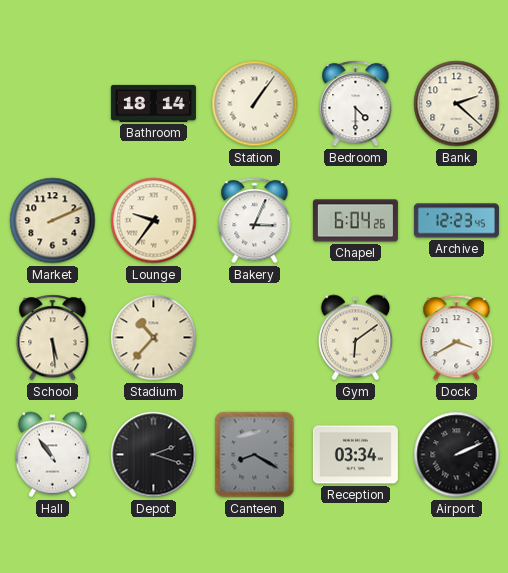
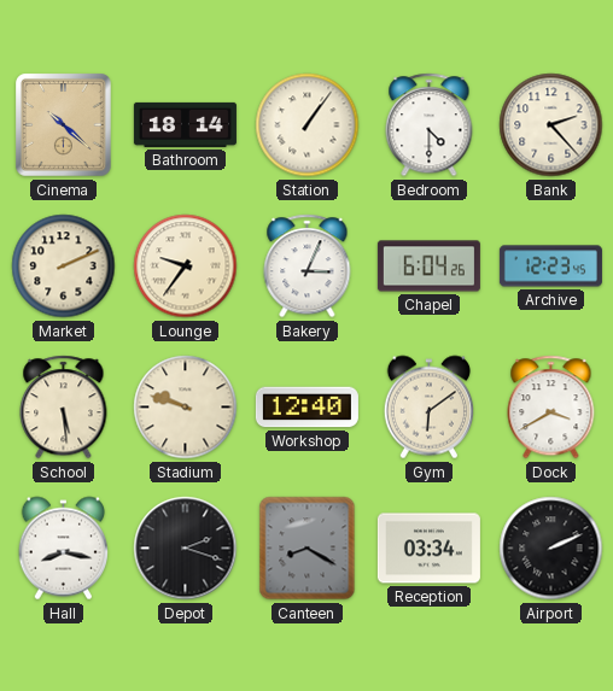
Cinema: none -> 10:22 (64, 125)
Bank: 2:22 -> 2:23 (551, 125)
Stadium: 10:37 -> 9:48 (186, 408)
Workshop: none -> 12:40 (306, 408)
Hall: 10:54 -> 8:17 (63, 549)
